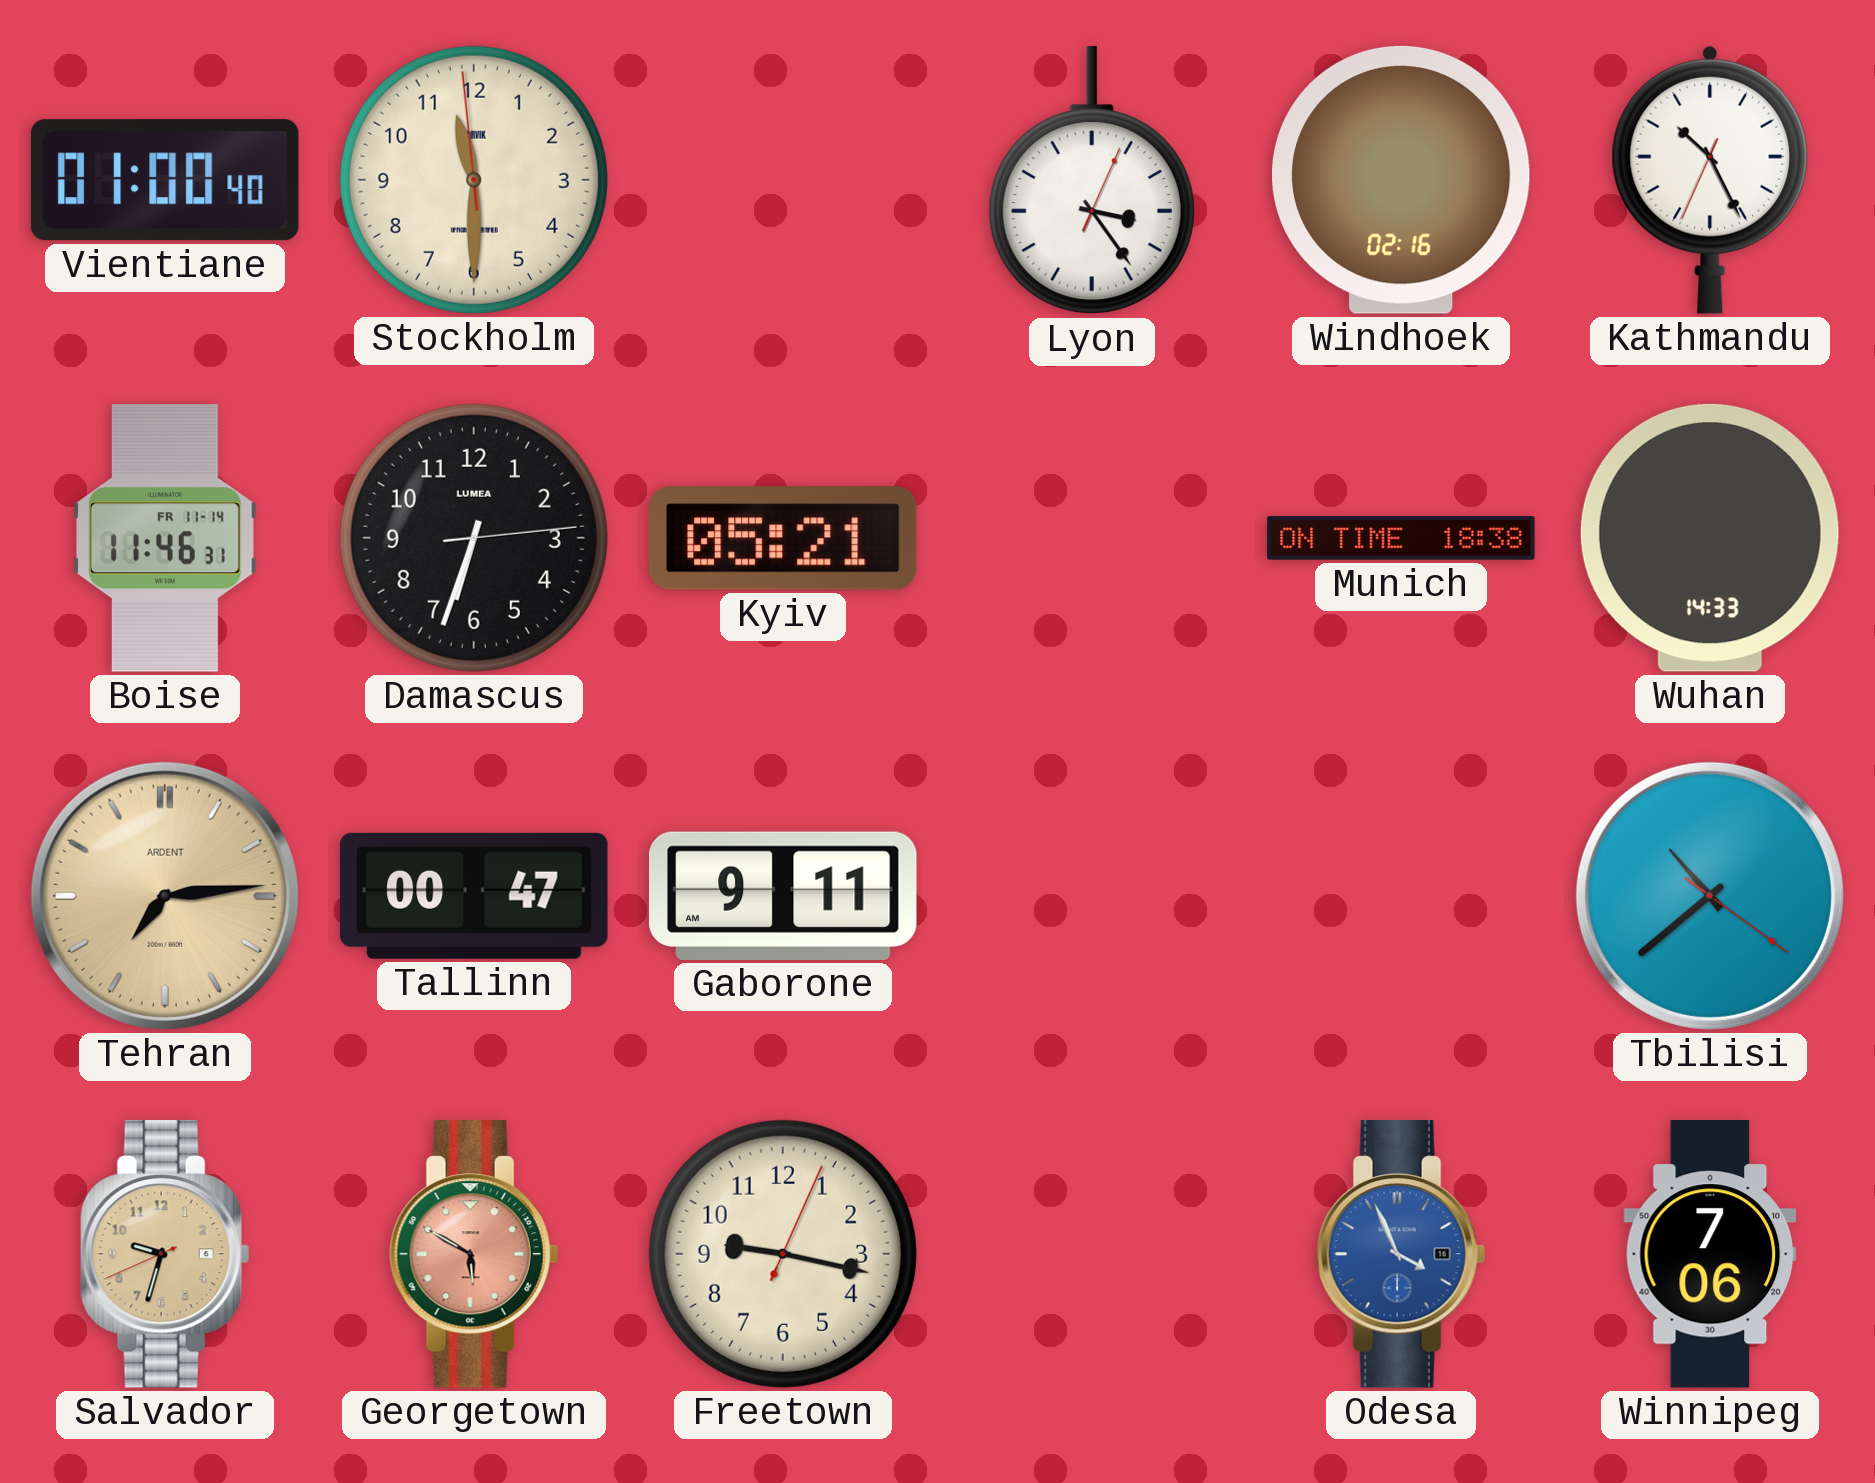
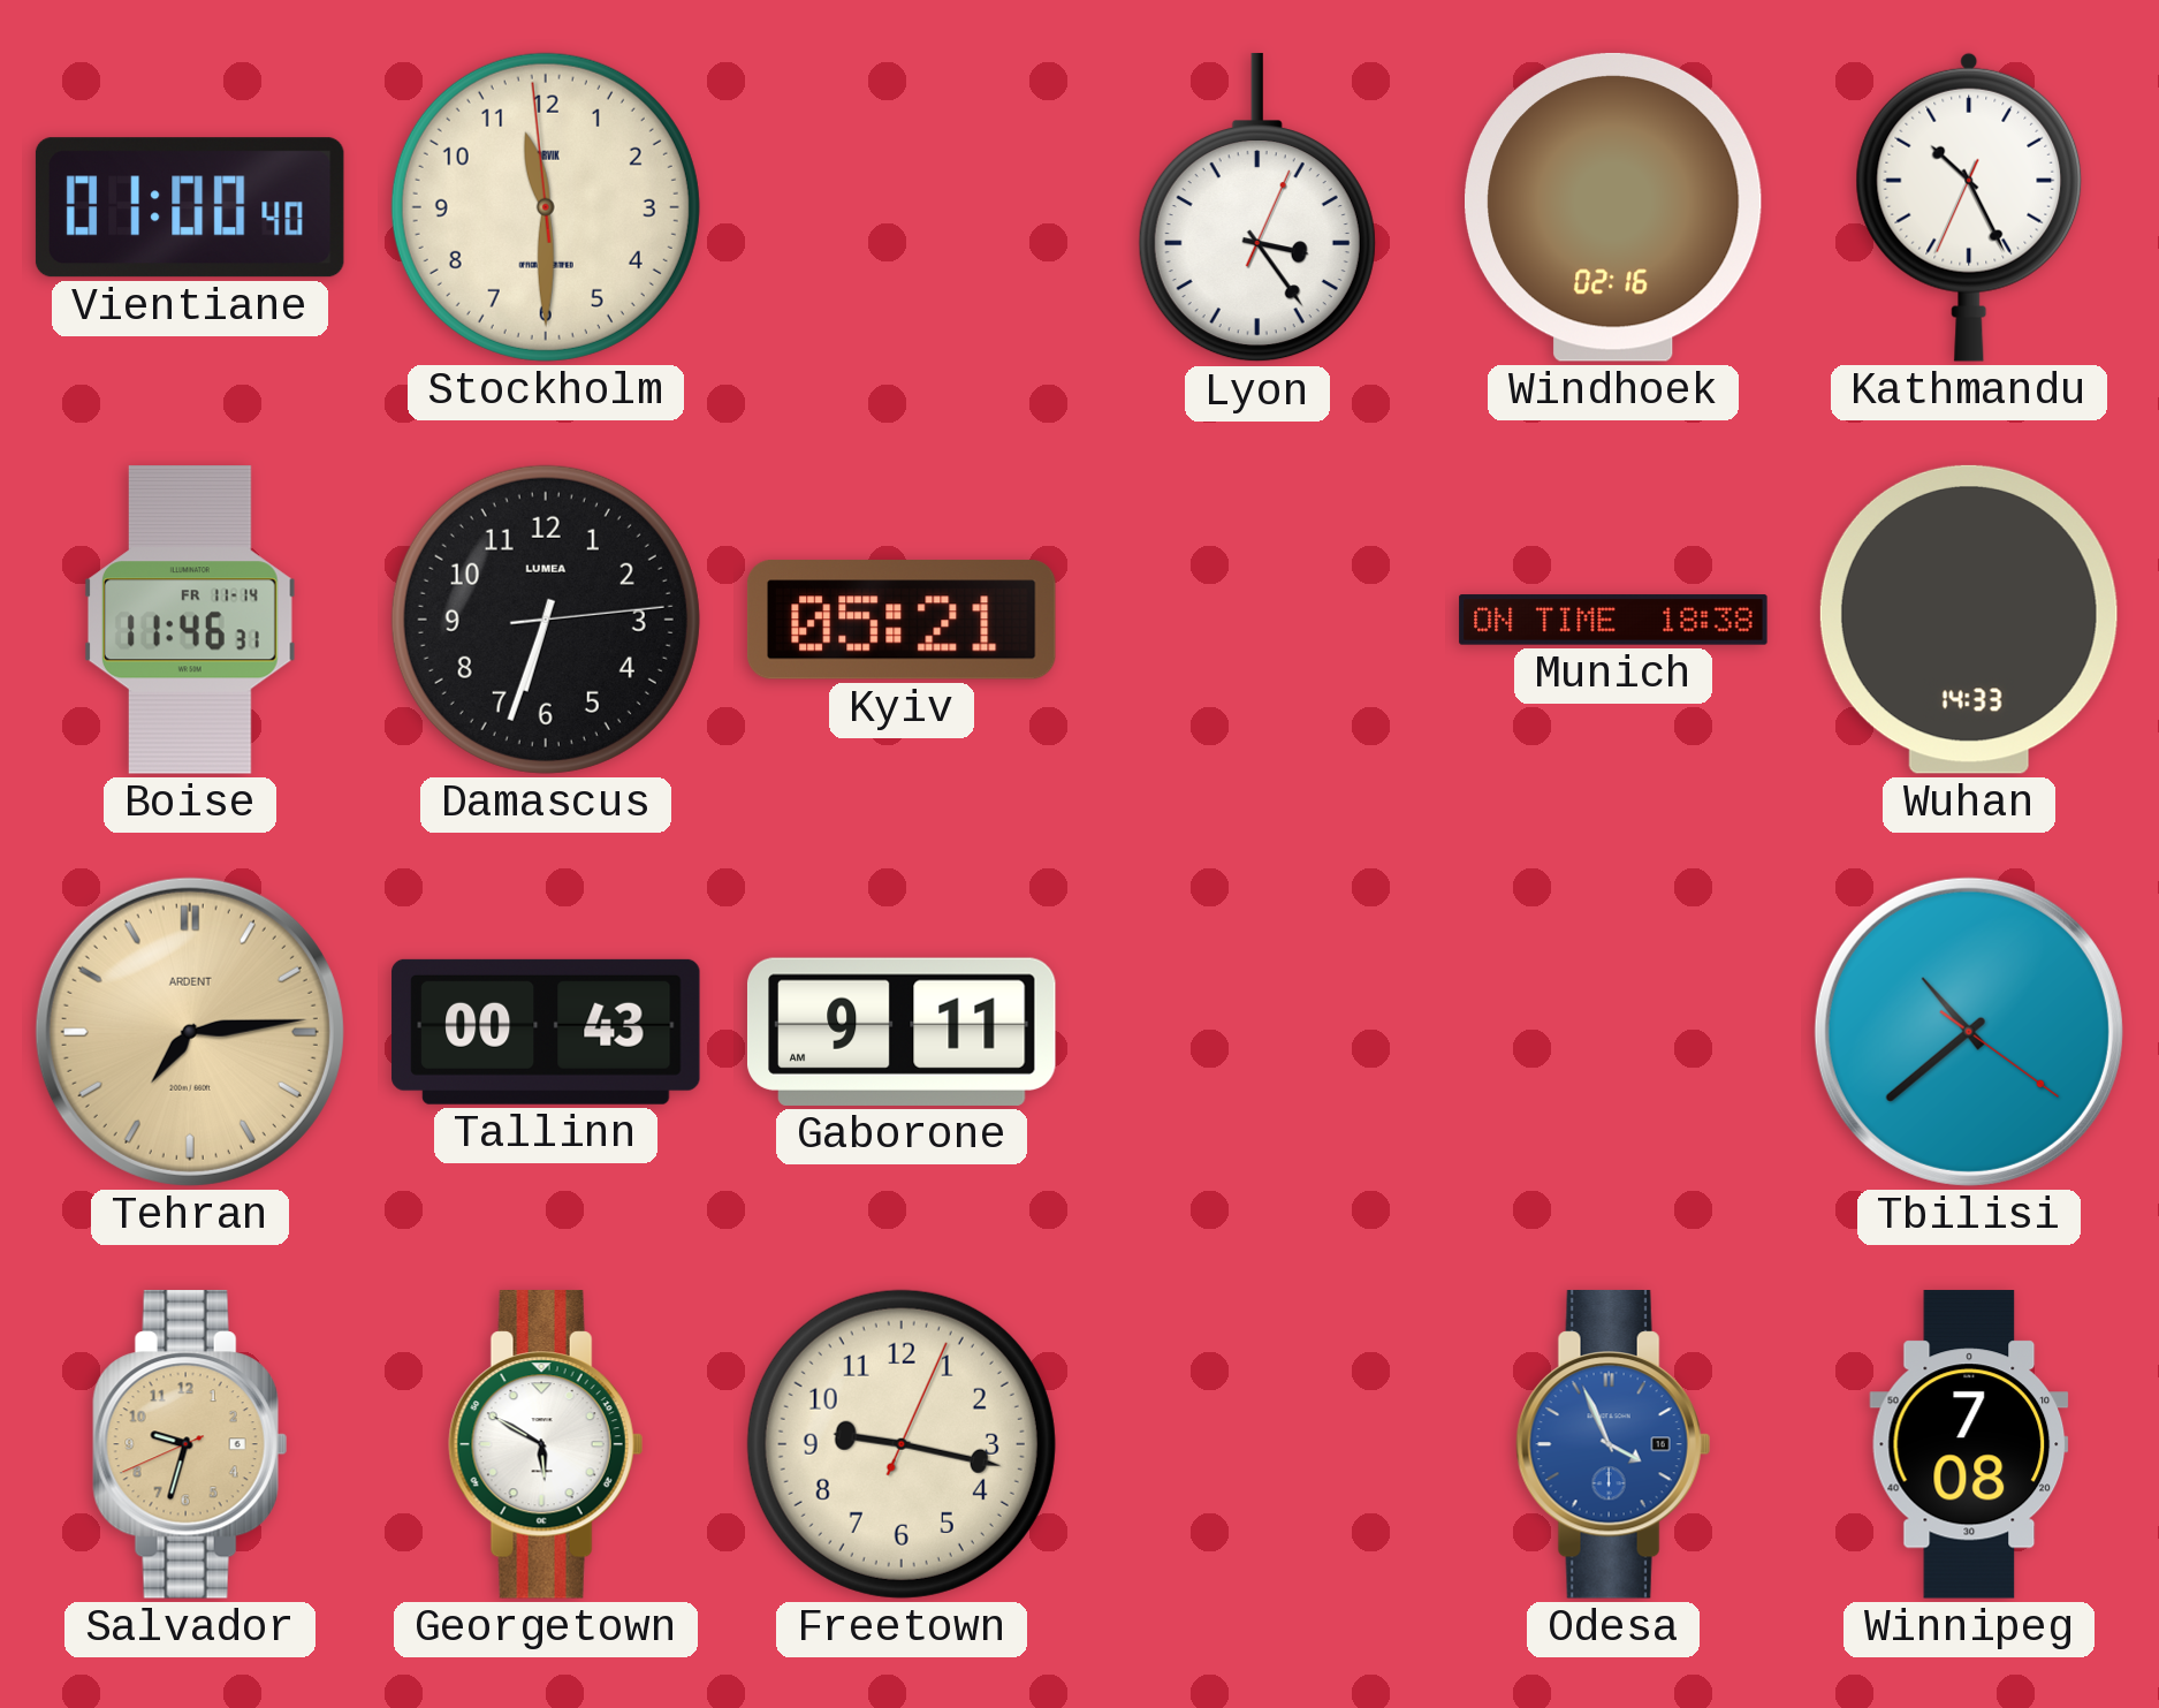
Tallinn: 00:47 -> 00:43 (546, 1032)
Georgetown dial: salmon -> white (546, 1445)
Winnipeg: 7:06 -> 7:08 (1969, 1444)
